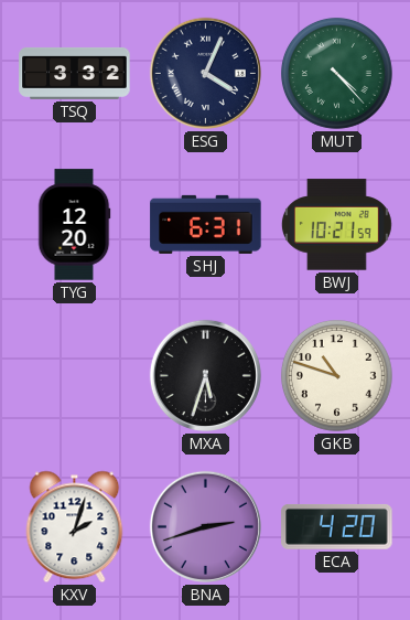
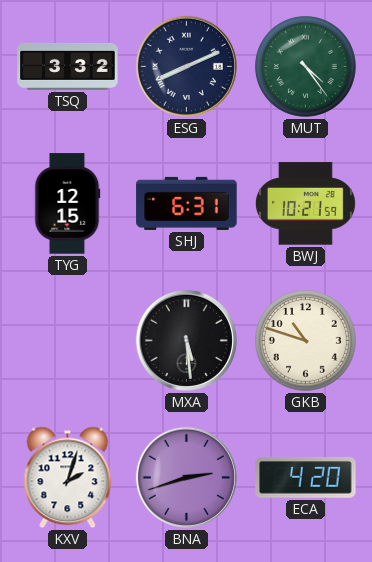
ESG: 4:04 -> 8:11 (186, 66)
MUT: 4:23 -> 4:24 (305, 66)
TYG: 12:20 -> 12:15 (67, 204)
MXA: 5:33 -> 5:29 (186, 340)
